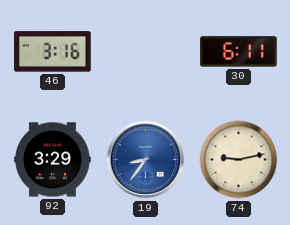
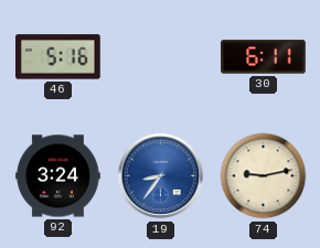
46: 3:16 -> 5:16 (58, 57)
92: 3:29 -> 3:24 (58, 176)
